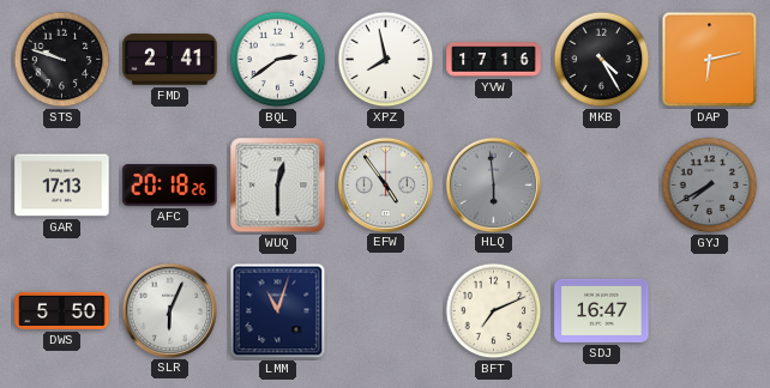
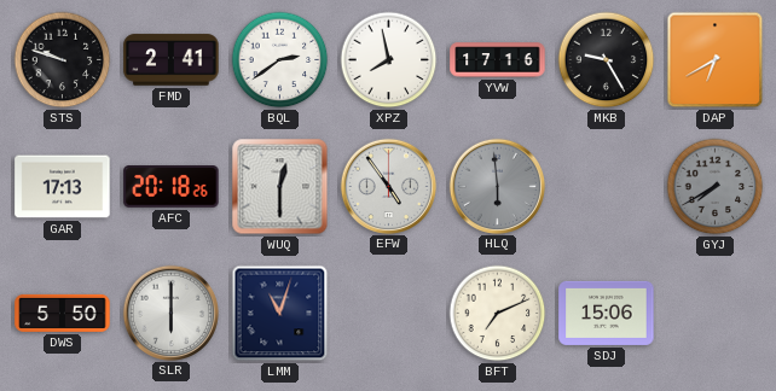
MKB: 4:25 -> 9:25 (607, 60)
DAP: 6:13 -> 6:40 (716, 60)
SLR: 6:04 -> 6:00 (170, 313)
SDJ: 16:47 -> 15:06 (607, 313)
